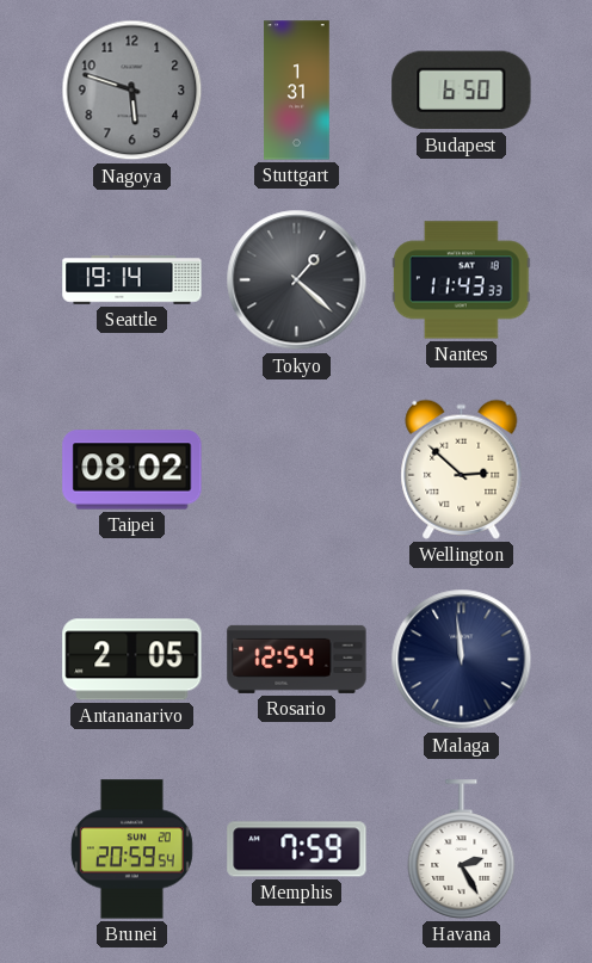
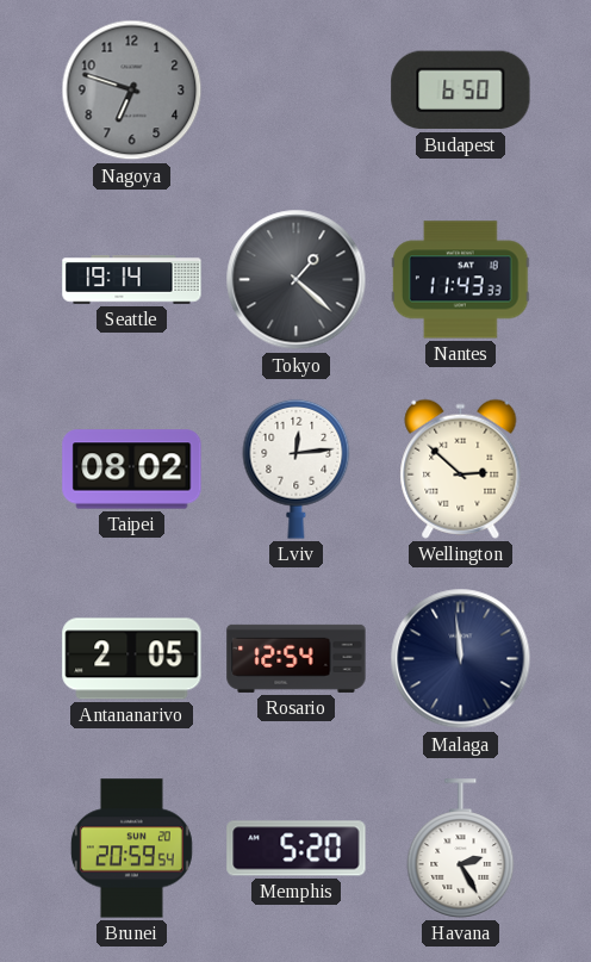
Nagoya: 5:48 -> 6:48 (132, 91)
Stuttgart: 1:31 -> none (297, 91)
Lviv: none -> 12:14 (297, 468)
Memphis: 7:59 -> 5:20 (297, 849)
